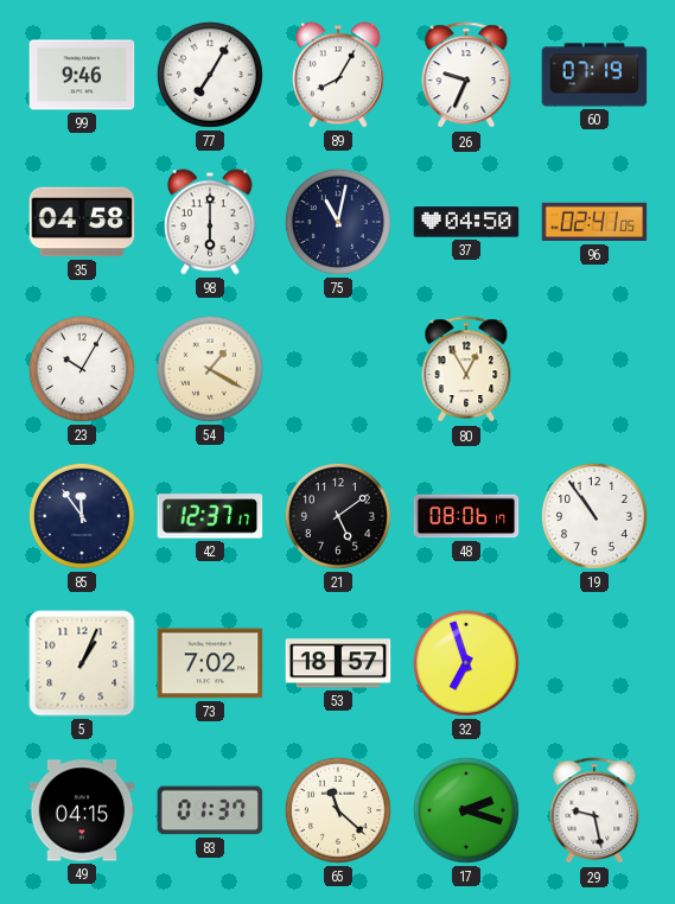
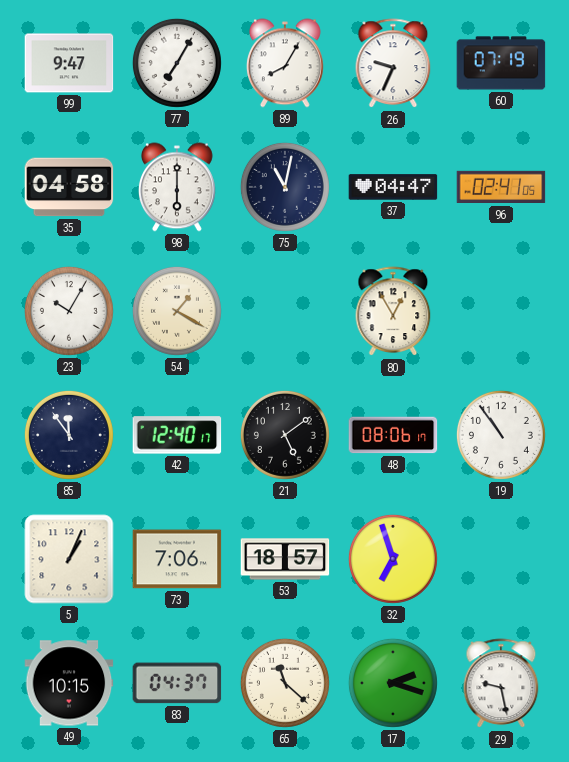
99: 9:46 -> 9:47 (69, 63)
37: 04:50 -> 04:47 (393, 187)
42: 12:37 -> 12:40 (177, 435)
73: 7:02 -> 7:06 (177, 559)
49: 04:15 -> 10:15 (69, 683)
83: 01:37 -> 04:37 (177, 683)
